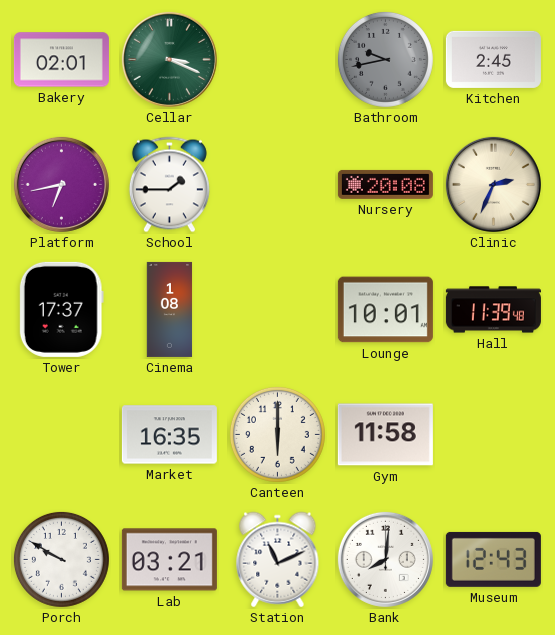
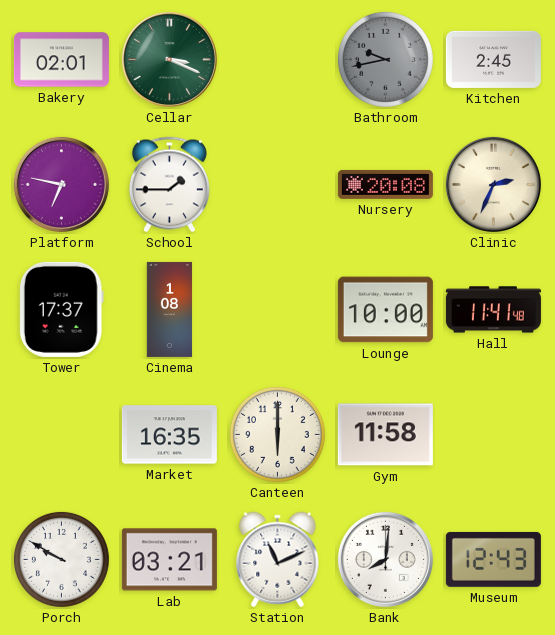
Platform: 6:43 -> 6:47 (61, 184)
Lounge: 10:01 -> 10:00 (385, 310)
Hall: 11:39 -> 11:41 (493, 310)
